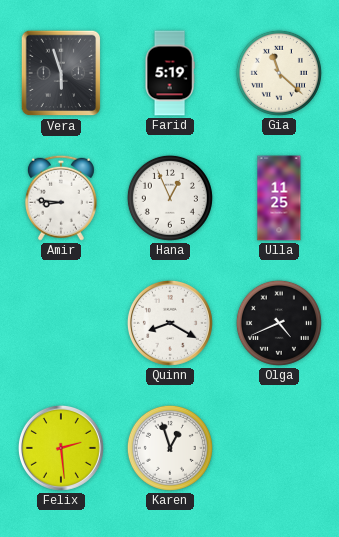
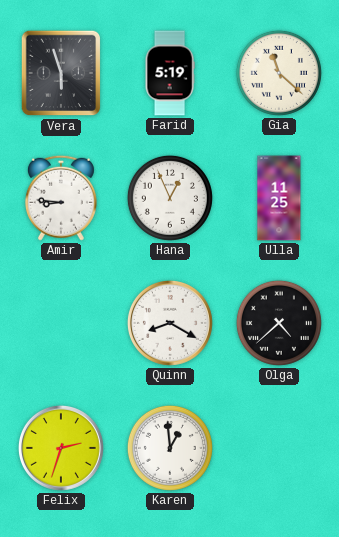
Olga: 4:41 -> 4:38 (279, 323)
Felix: 2:29 -> 2:33 (61, 448)
Karen: 12:57 -> 12:59 (170, 448)
